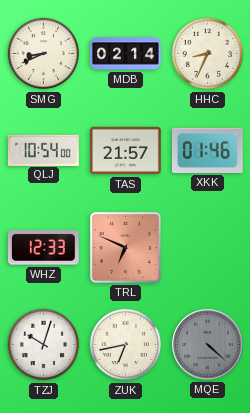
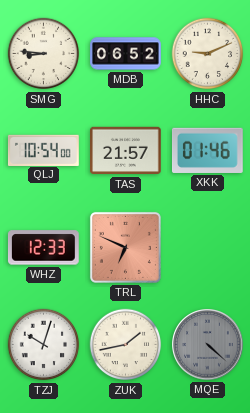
SMG: 8:41 -> 8:46 (44, 54)
MDB: 02:14 -> 06:52 (126, 54)
HHC: 8:34 -> 9:11 (208, 54)
ZUK: 6:43 -> 1:43 (126, 345)
